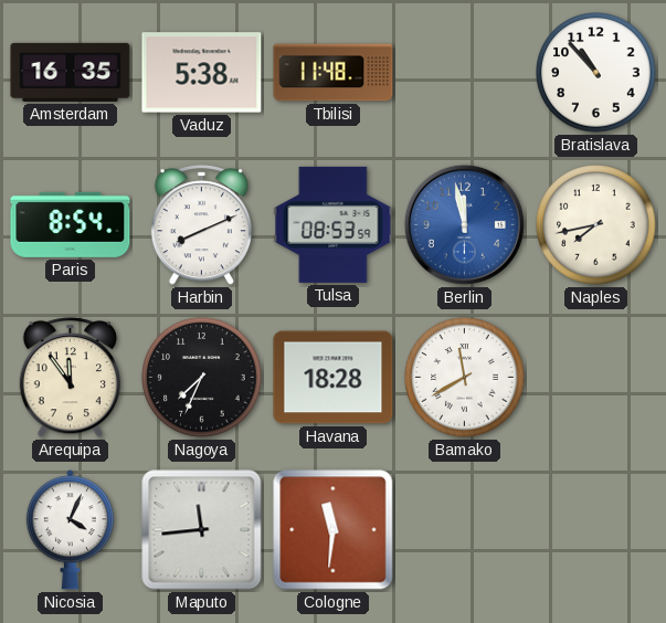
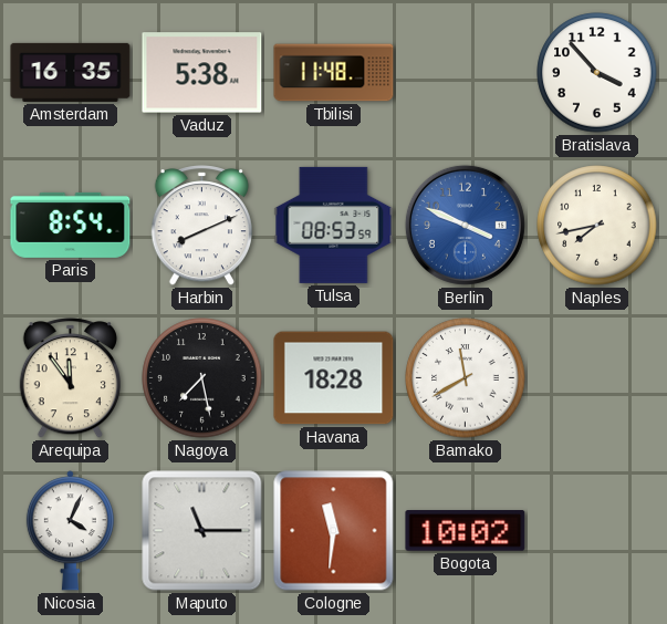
Bratislava: 10:53 -> 3:53 (597, 73)
Berlin: 11:58 -> 3:49 (465, 225)
Nagoya: 7:34 -> 7:28 (202, 378)
Maputo: 11:44 -> 11:15 (202, 531)
Bogota: none -> 10:02 (466, 531)
